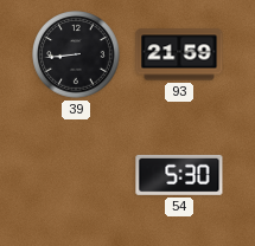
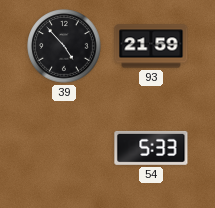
39: 8:44 -> 4:53 (64, 46)
54: 5:30 -> 5:33 (151, 148)
